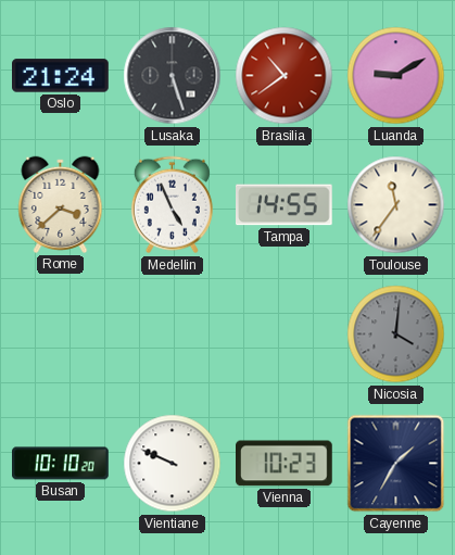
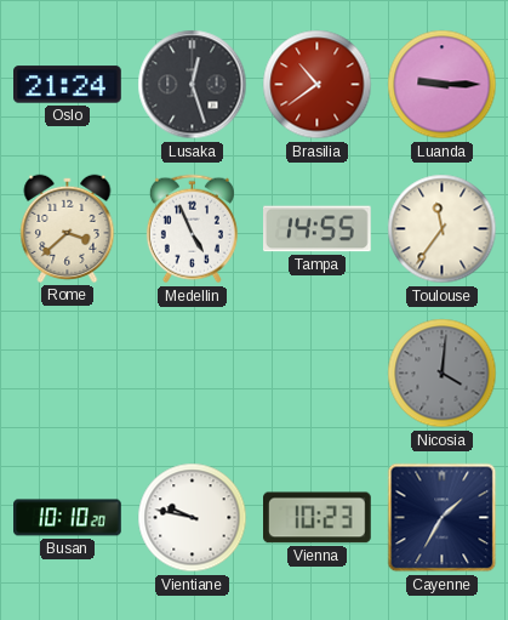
Lusaka: 5:27 -> 12:27 (193, 85)
Luanda: 9:10 -> 9:15 (443, 85)
Vientiane: 9:49 -> 9:47 (193, 518)
